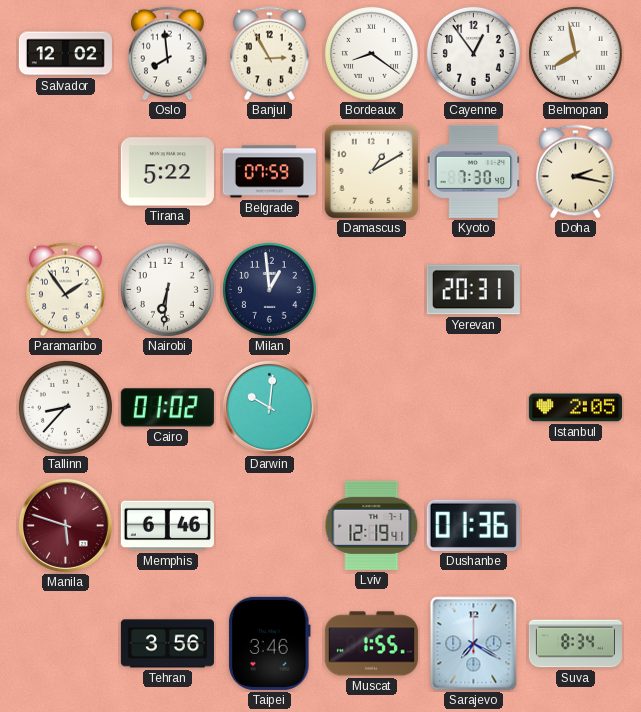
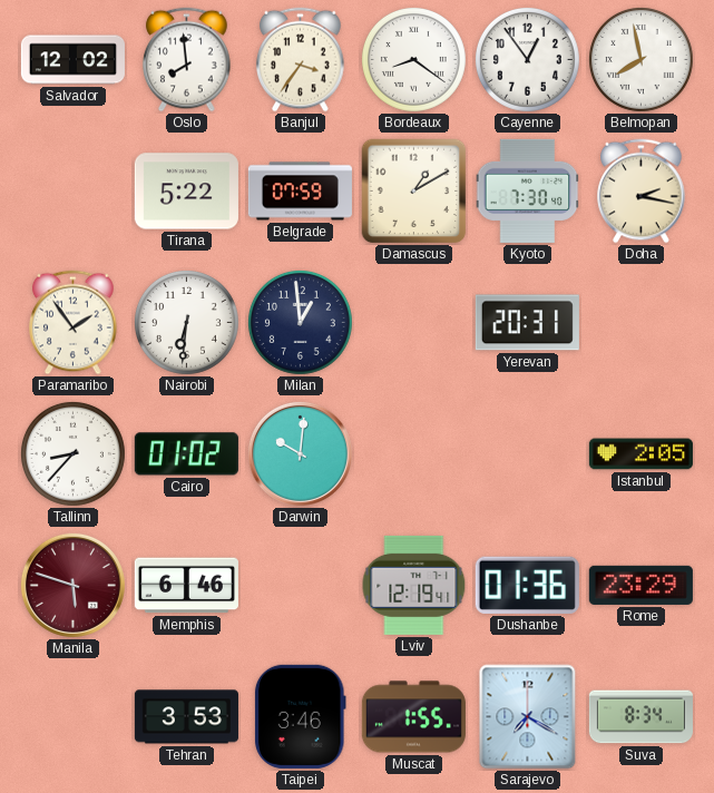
Banjul: 2:55 -> 3:36 (301, 60)
Rome: none -> 23:29 (640, 585)
Tehran: 3:56 -> 3:53 (186, 717)
